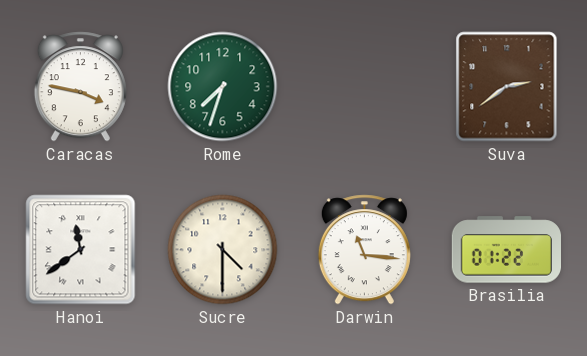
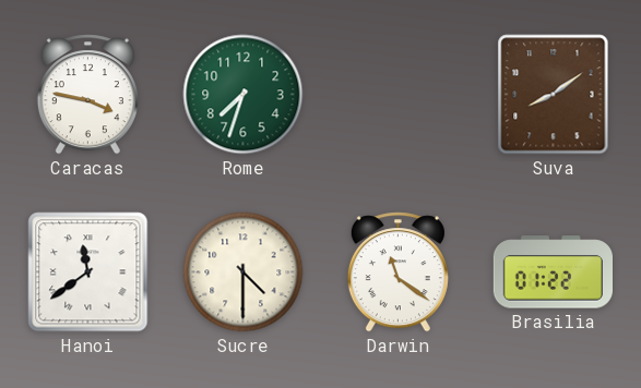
Suva: 2:39 -> 8:09 (554, 95)
Darwin: 11:16 -> 11:21 (397, 272)
